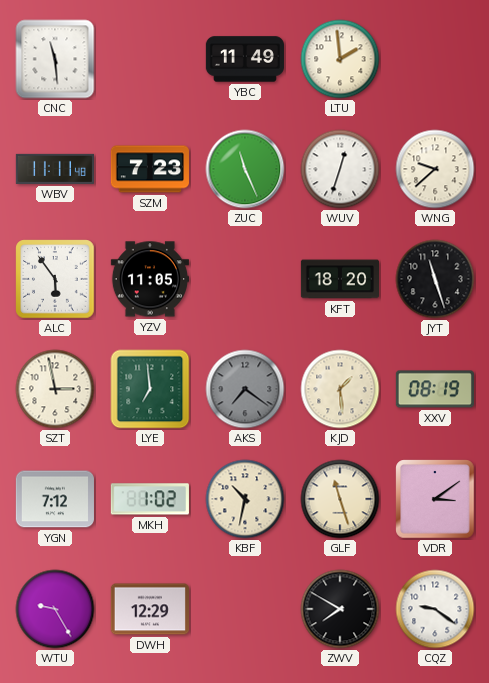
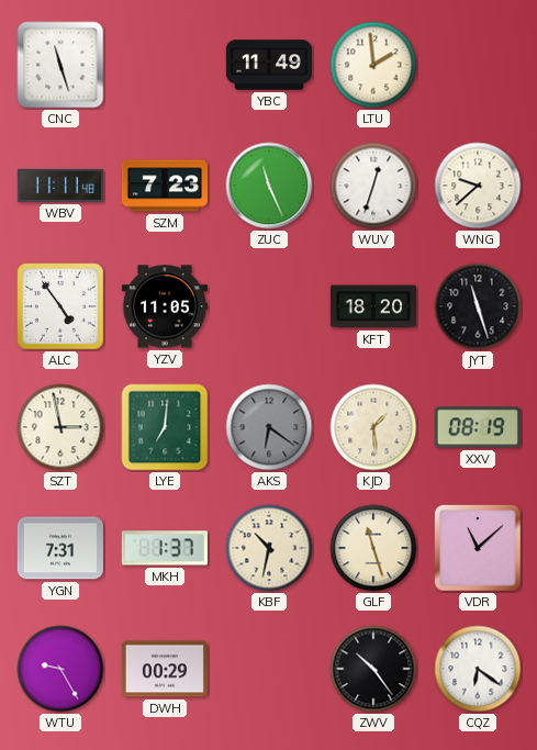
CNC: 11:29 -> 11:27 (60, 65)
ALC: 5:54 -> 4:54 (60, 306)
LYE: 6:59 -> 7:01 (165, 427)
AKS: 7:21 -> 6:21 (269, 427)
YGN: 7:12 -> 7:31 (60, 548)
MKH: 1:02 -> 1:37 (165, 548)
VDR: 3:09 -> 11:08 (478, 548)
DWH: 12:29 -> 00:29 (165, 669)
ZWV: 7:50 -> 10:24 (373, 669)
CQZ: 9:21 -> 6:21 (478, 669)
